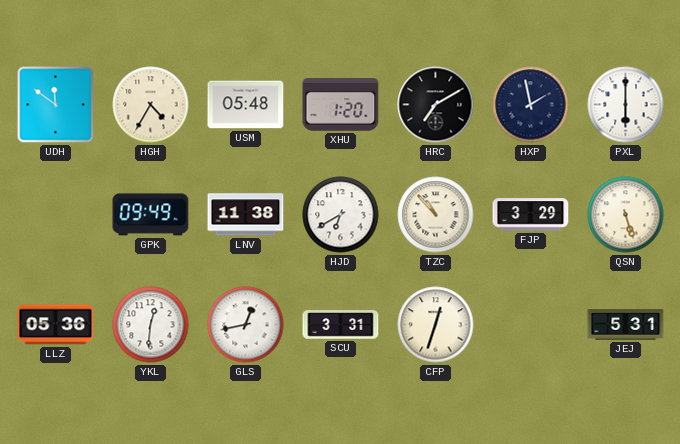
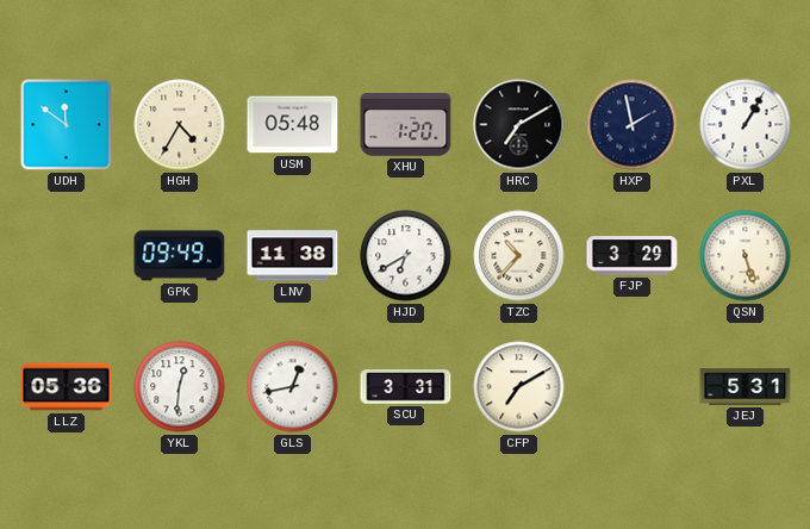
PXL: 6:00 -> 1:05 (746, 125)
TZC: 10:53 -> 10:37 (519, 256)
CFP: 12:33 -> 7:10 (519, 387)
